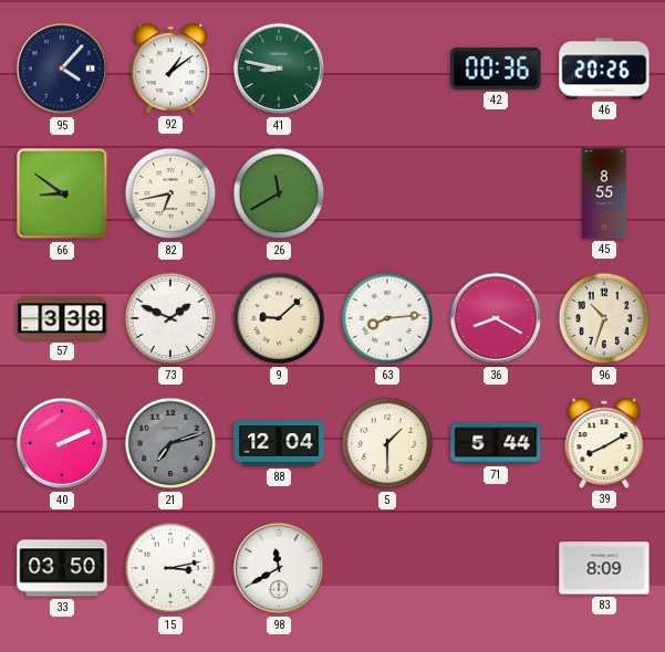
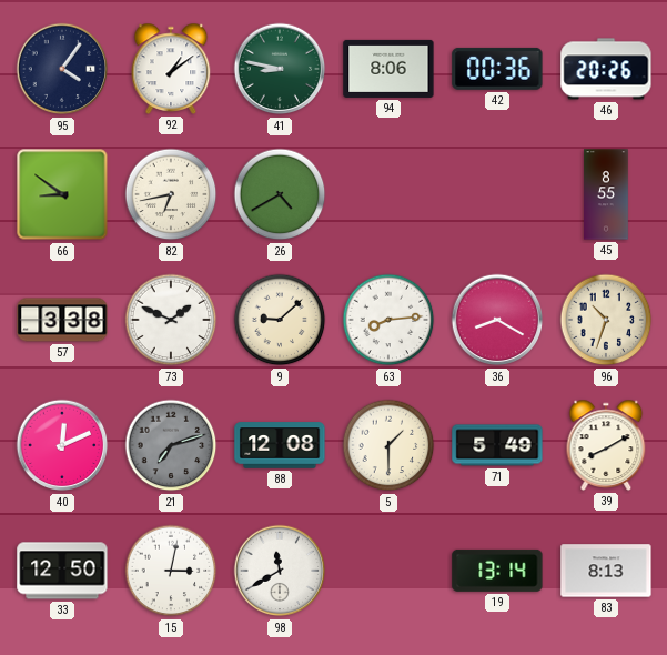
95: 4:07 -> 4:06 (62, 69)
94: none -> 8:06 (388, 69)
26: 11:40 -> 4:40 (280, 194)
40: 2:11 -> 12:11 (62, 445)
88: 12:04 -> 12:08 (280, 445)
71: 5:44 -> 5:49 (497, 445)
33: 03:50 -> 12:50 (62, 571)
15: 3:13 -> 3:02 (171, 571)
19: none -> 13:14 (497, 571)
83: 8:09 -> 8:13 (606, 571)
